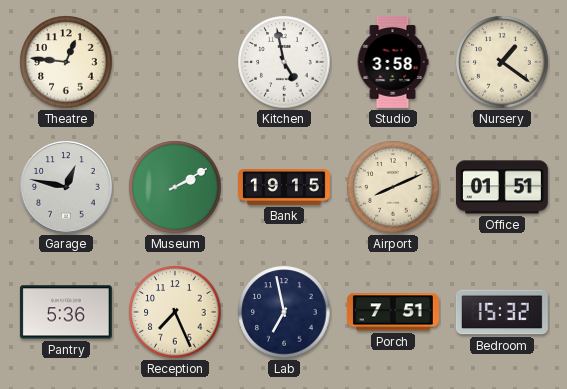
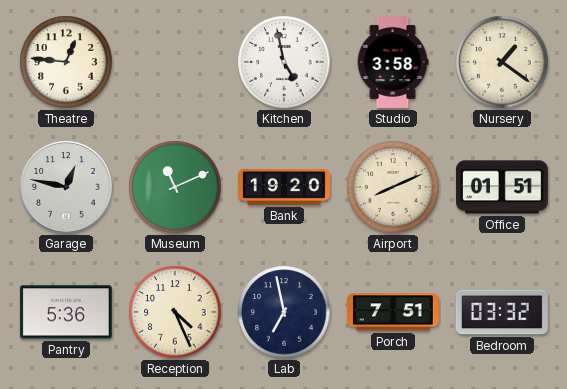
Museum: 2:10 -> 11:11 (175, 187)
Bank: 19:15 -> 19:20 (285, 188)
Reception: 7:26 -> 4:26 (175, 312)
Bedroom: 15:32 -> 03:32 (502, 312)
